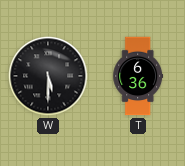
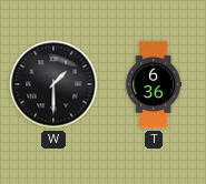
W: 5:30 -> 1:30 (53, 84)
